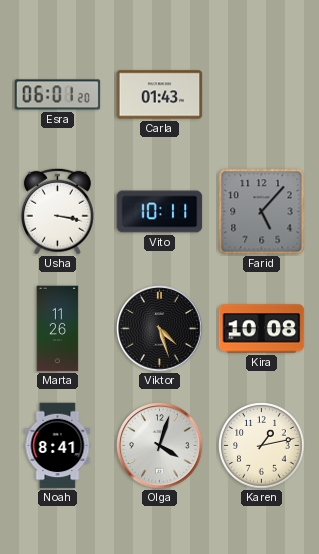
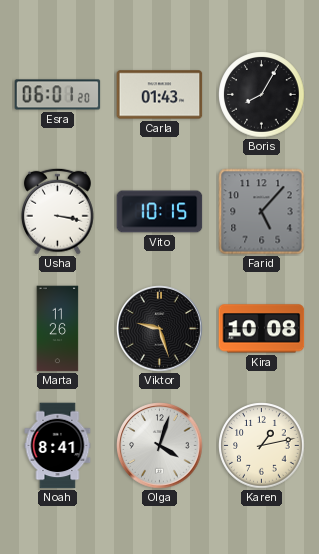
Boris: none -> 8:05 (262, 95)
Vito: 10:11 -> 10:15 (160, 212)
Viktor: 4:27 -> 9:27 (160, 329)
